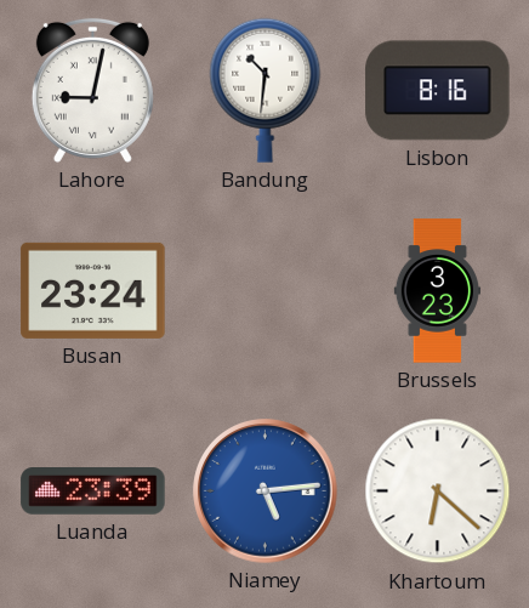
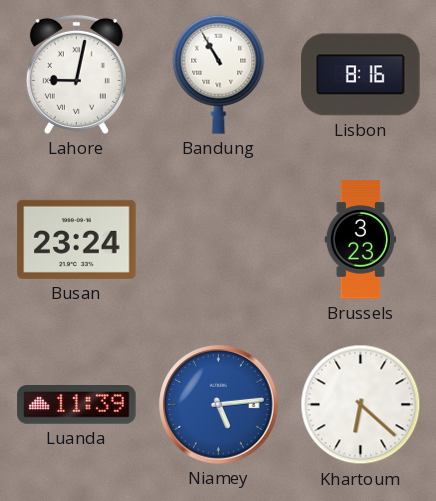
Bandung: 10:31 -> 10:55 (219, 74)
Luanda: 23:39 -> 11:39 (77, 405)
